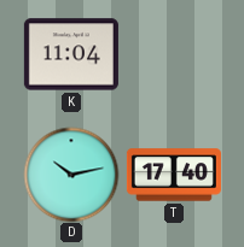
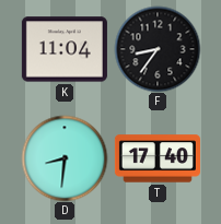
F: none -> 8:36 (158, 49)
D: 10:13 -> 8:31 (65, 158)
